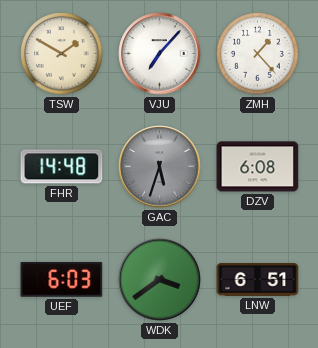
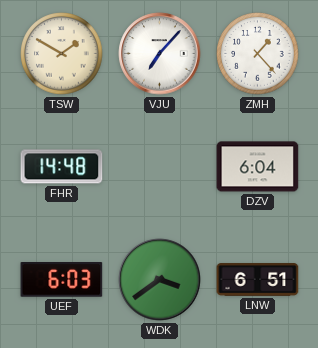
GAC: 5:33 -> none (160, 167)
DZV: 6:08 -> 6:04 (258, 167)
